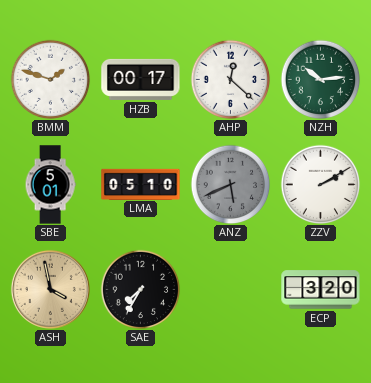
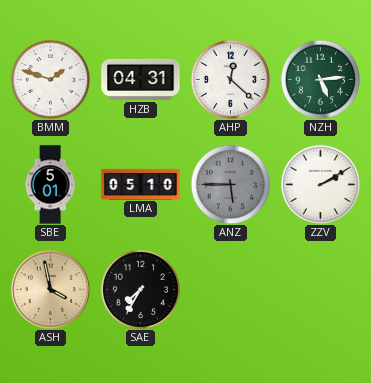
HZB: 00:17 -> 04:31 (141, 79)
NZH: 10:14 -> 5:14 (320, 79)
ANZ: 5:41 -> 5:45 (230, 184)
ECP: 3:20 -> none (321, 290)
